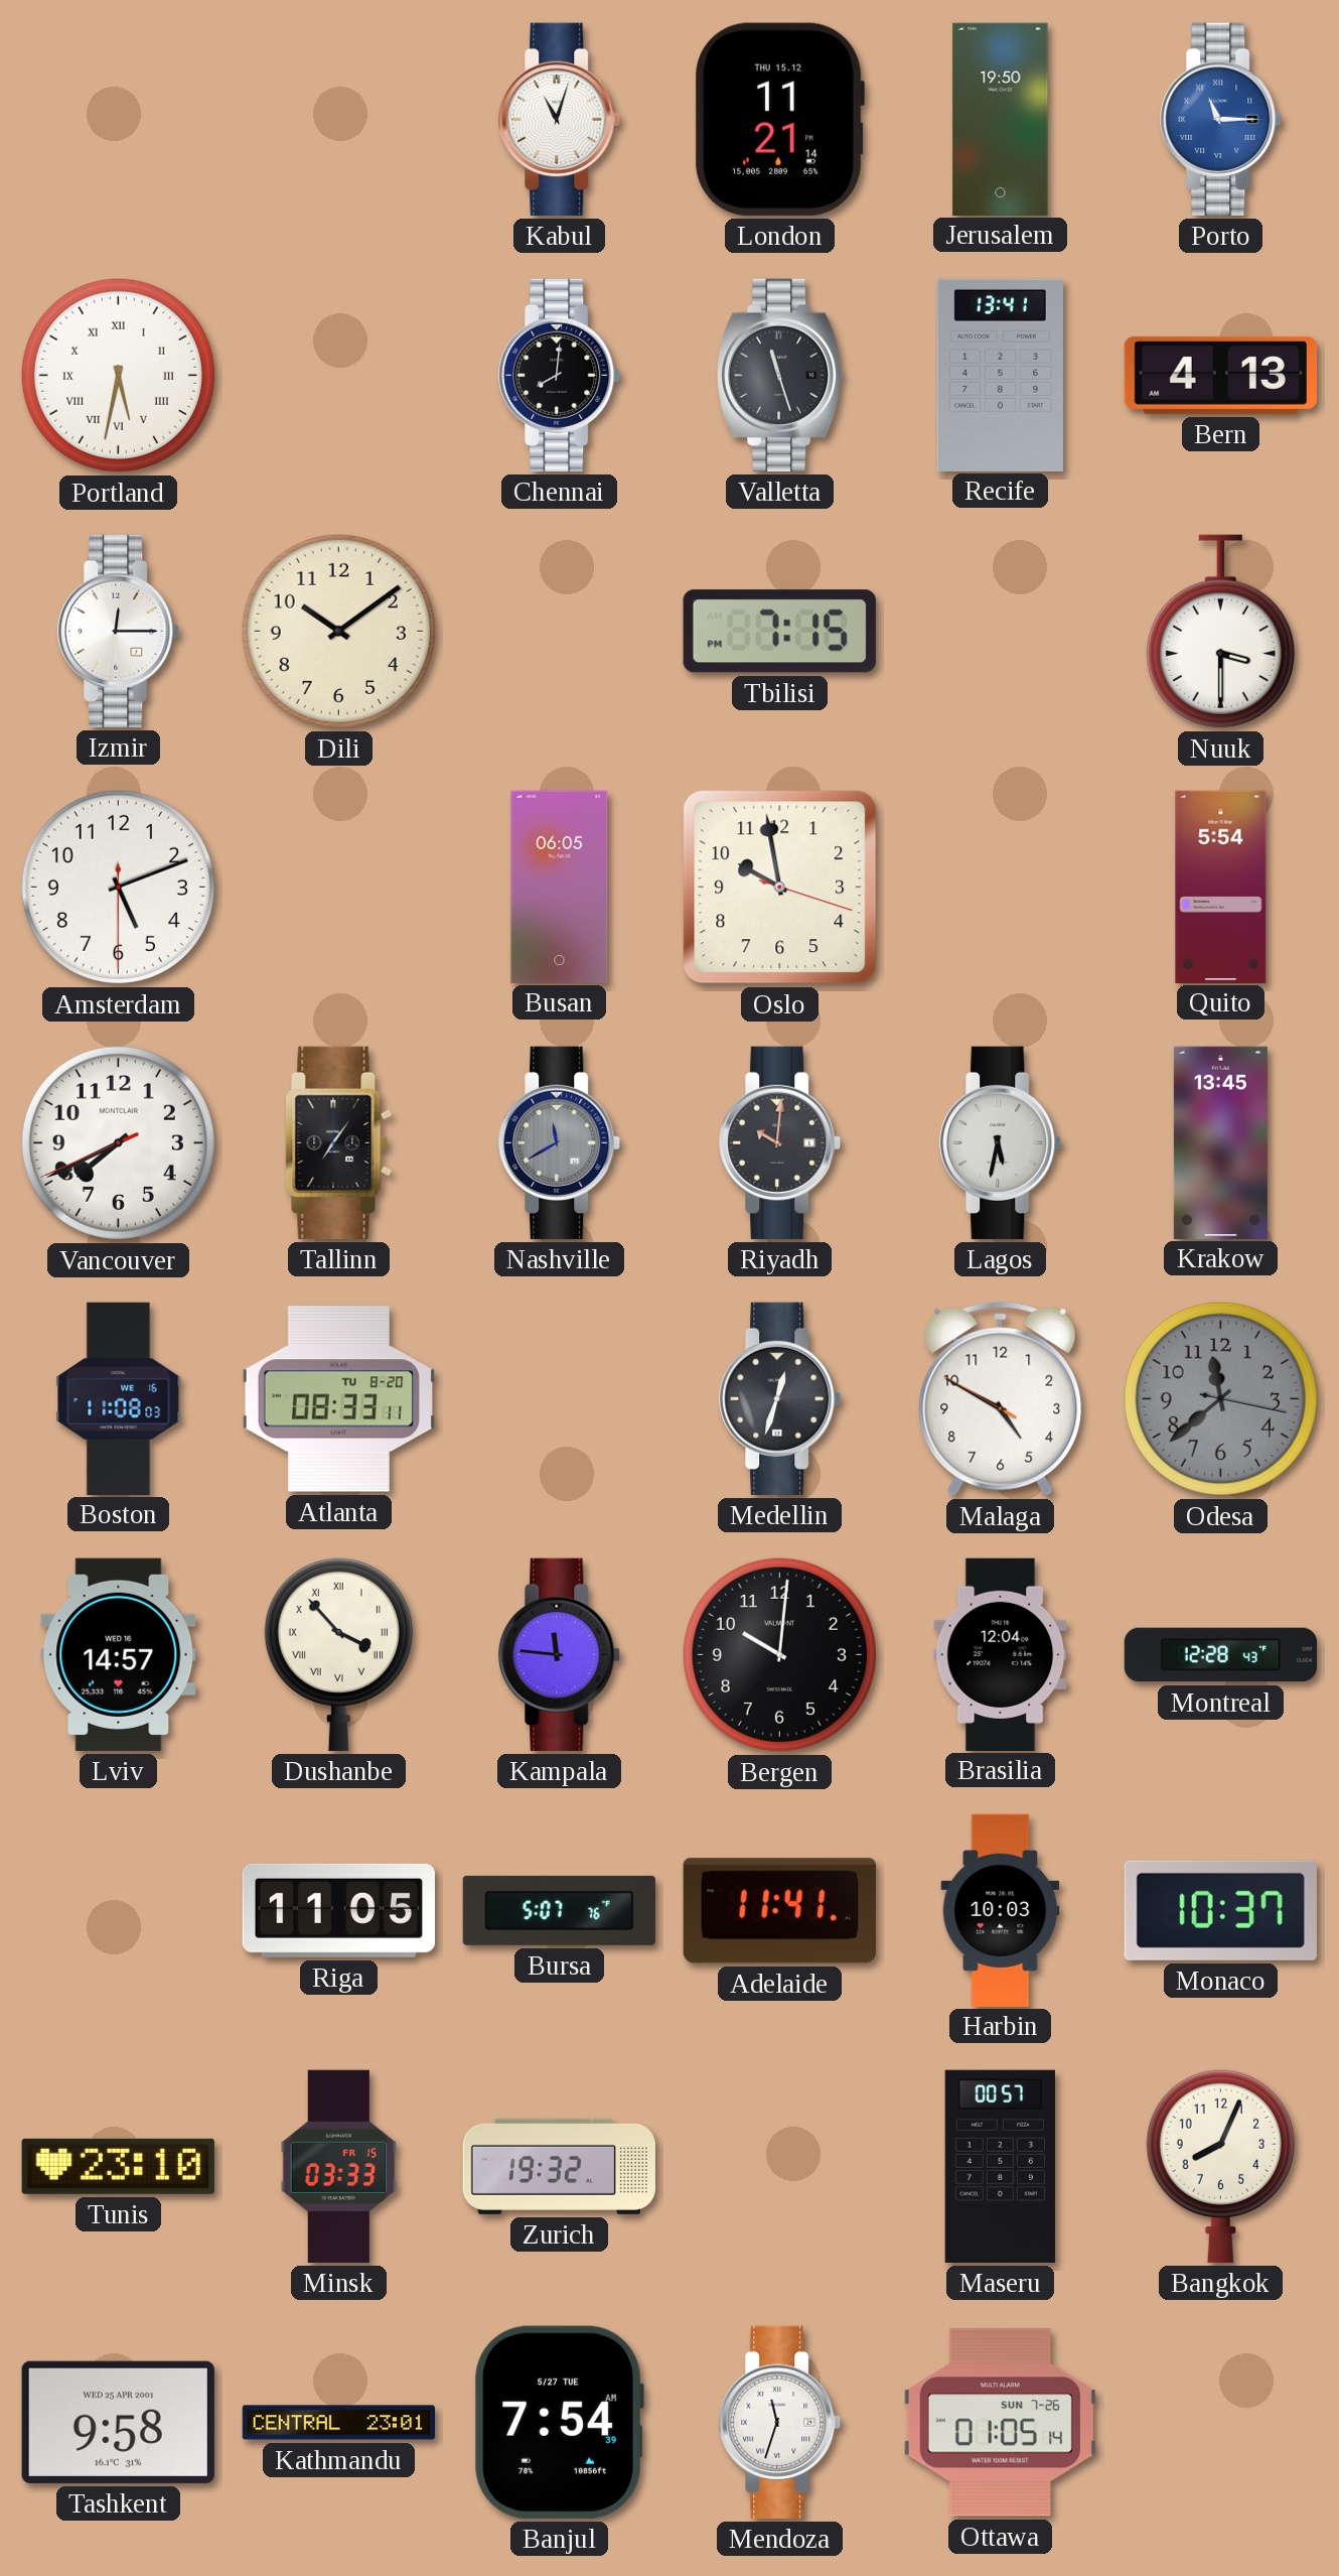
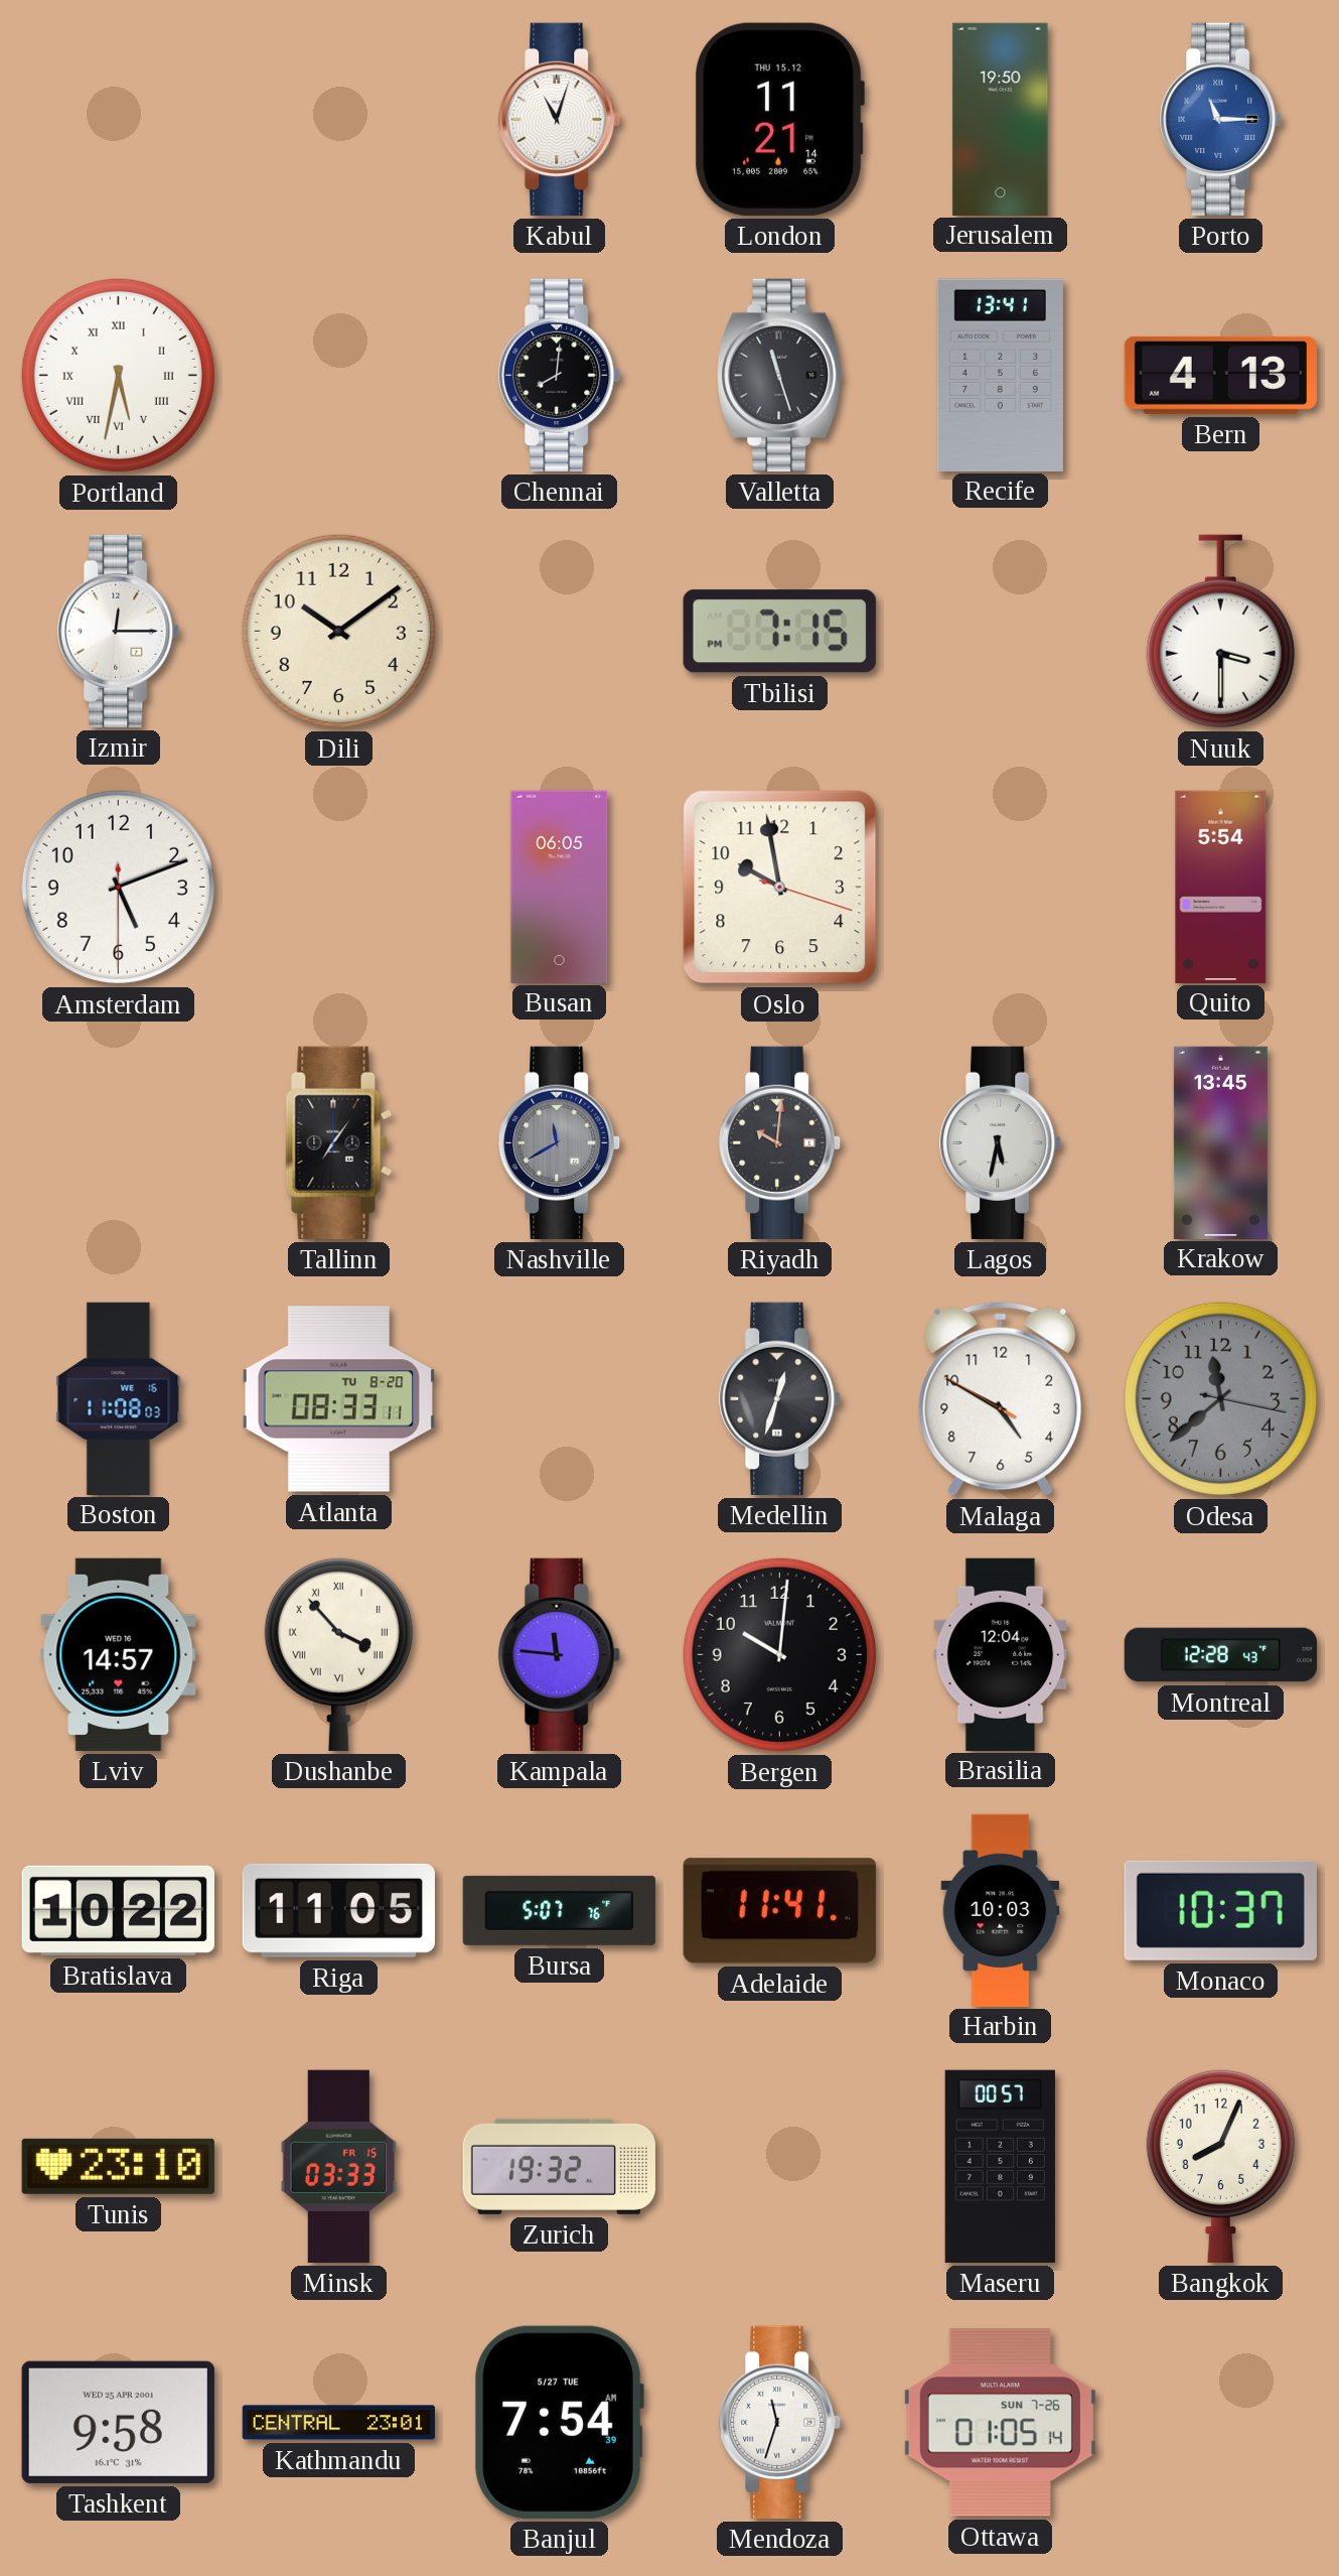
Vancouver: 7:40 -> none (118, 1142)
Bratislava: none -> 10:22 (118, 1910)
